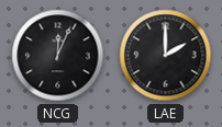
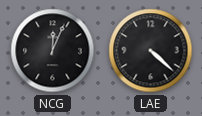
LAE: 2:00 -> 4:22 (151, 51)
